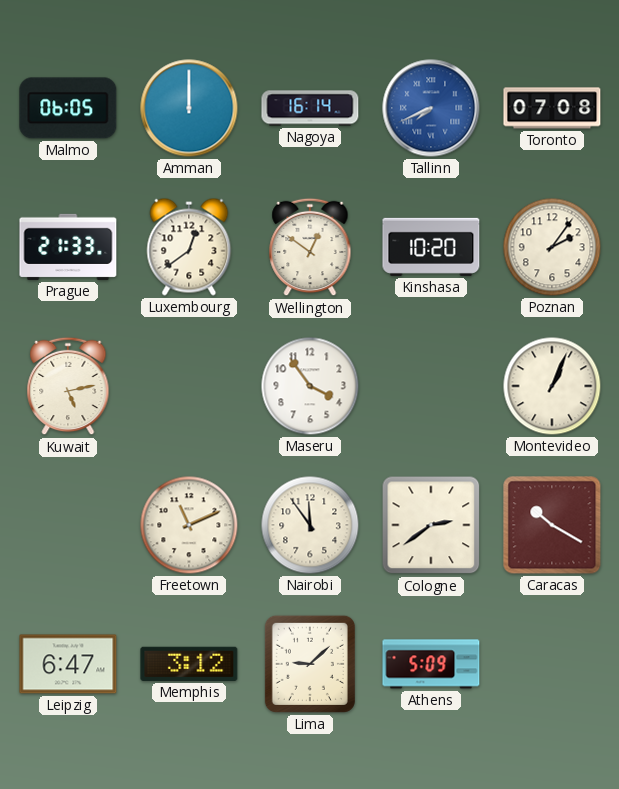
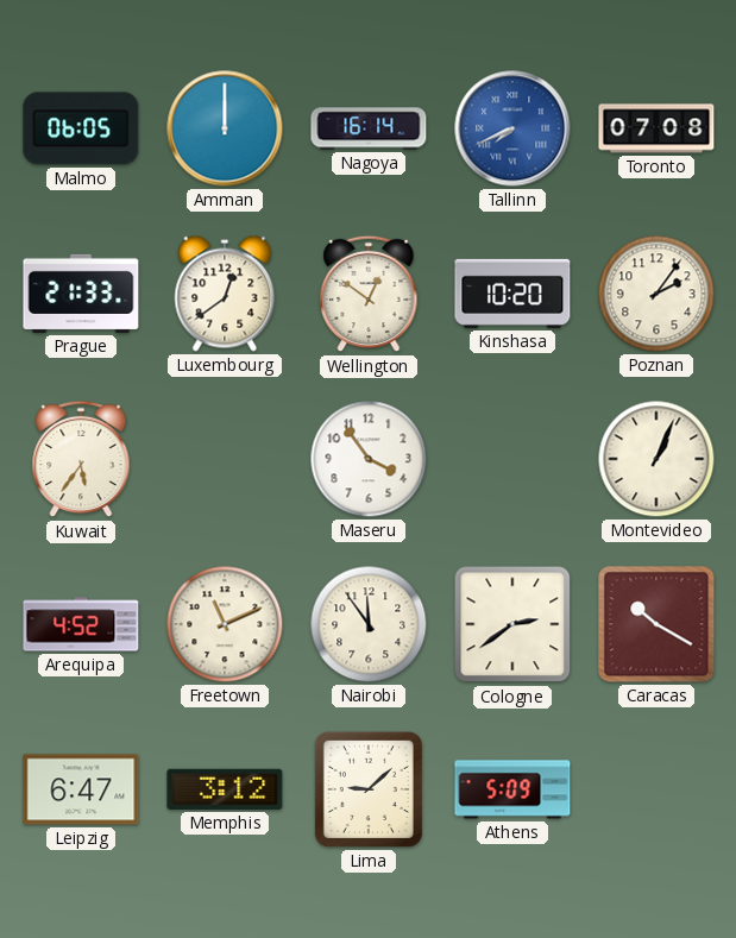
Kuwait: 5:13 -> 5:36 (81, 459)
Arequipa: none -> 4:52 (81, 624)
